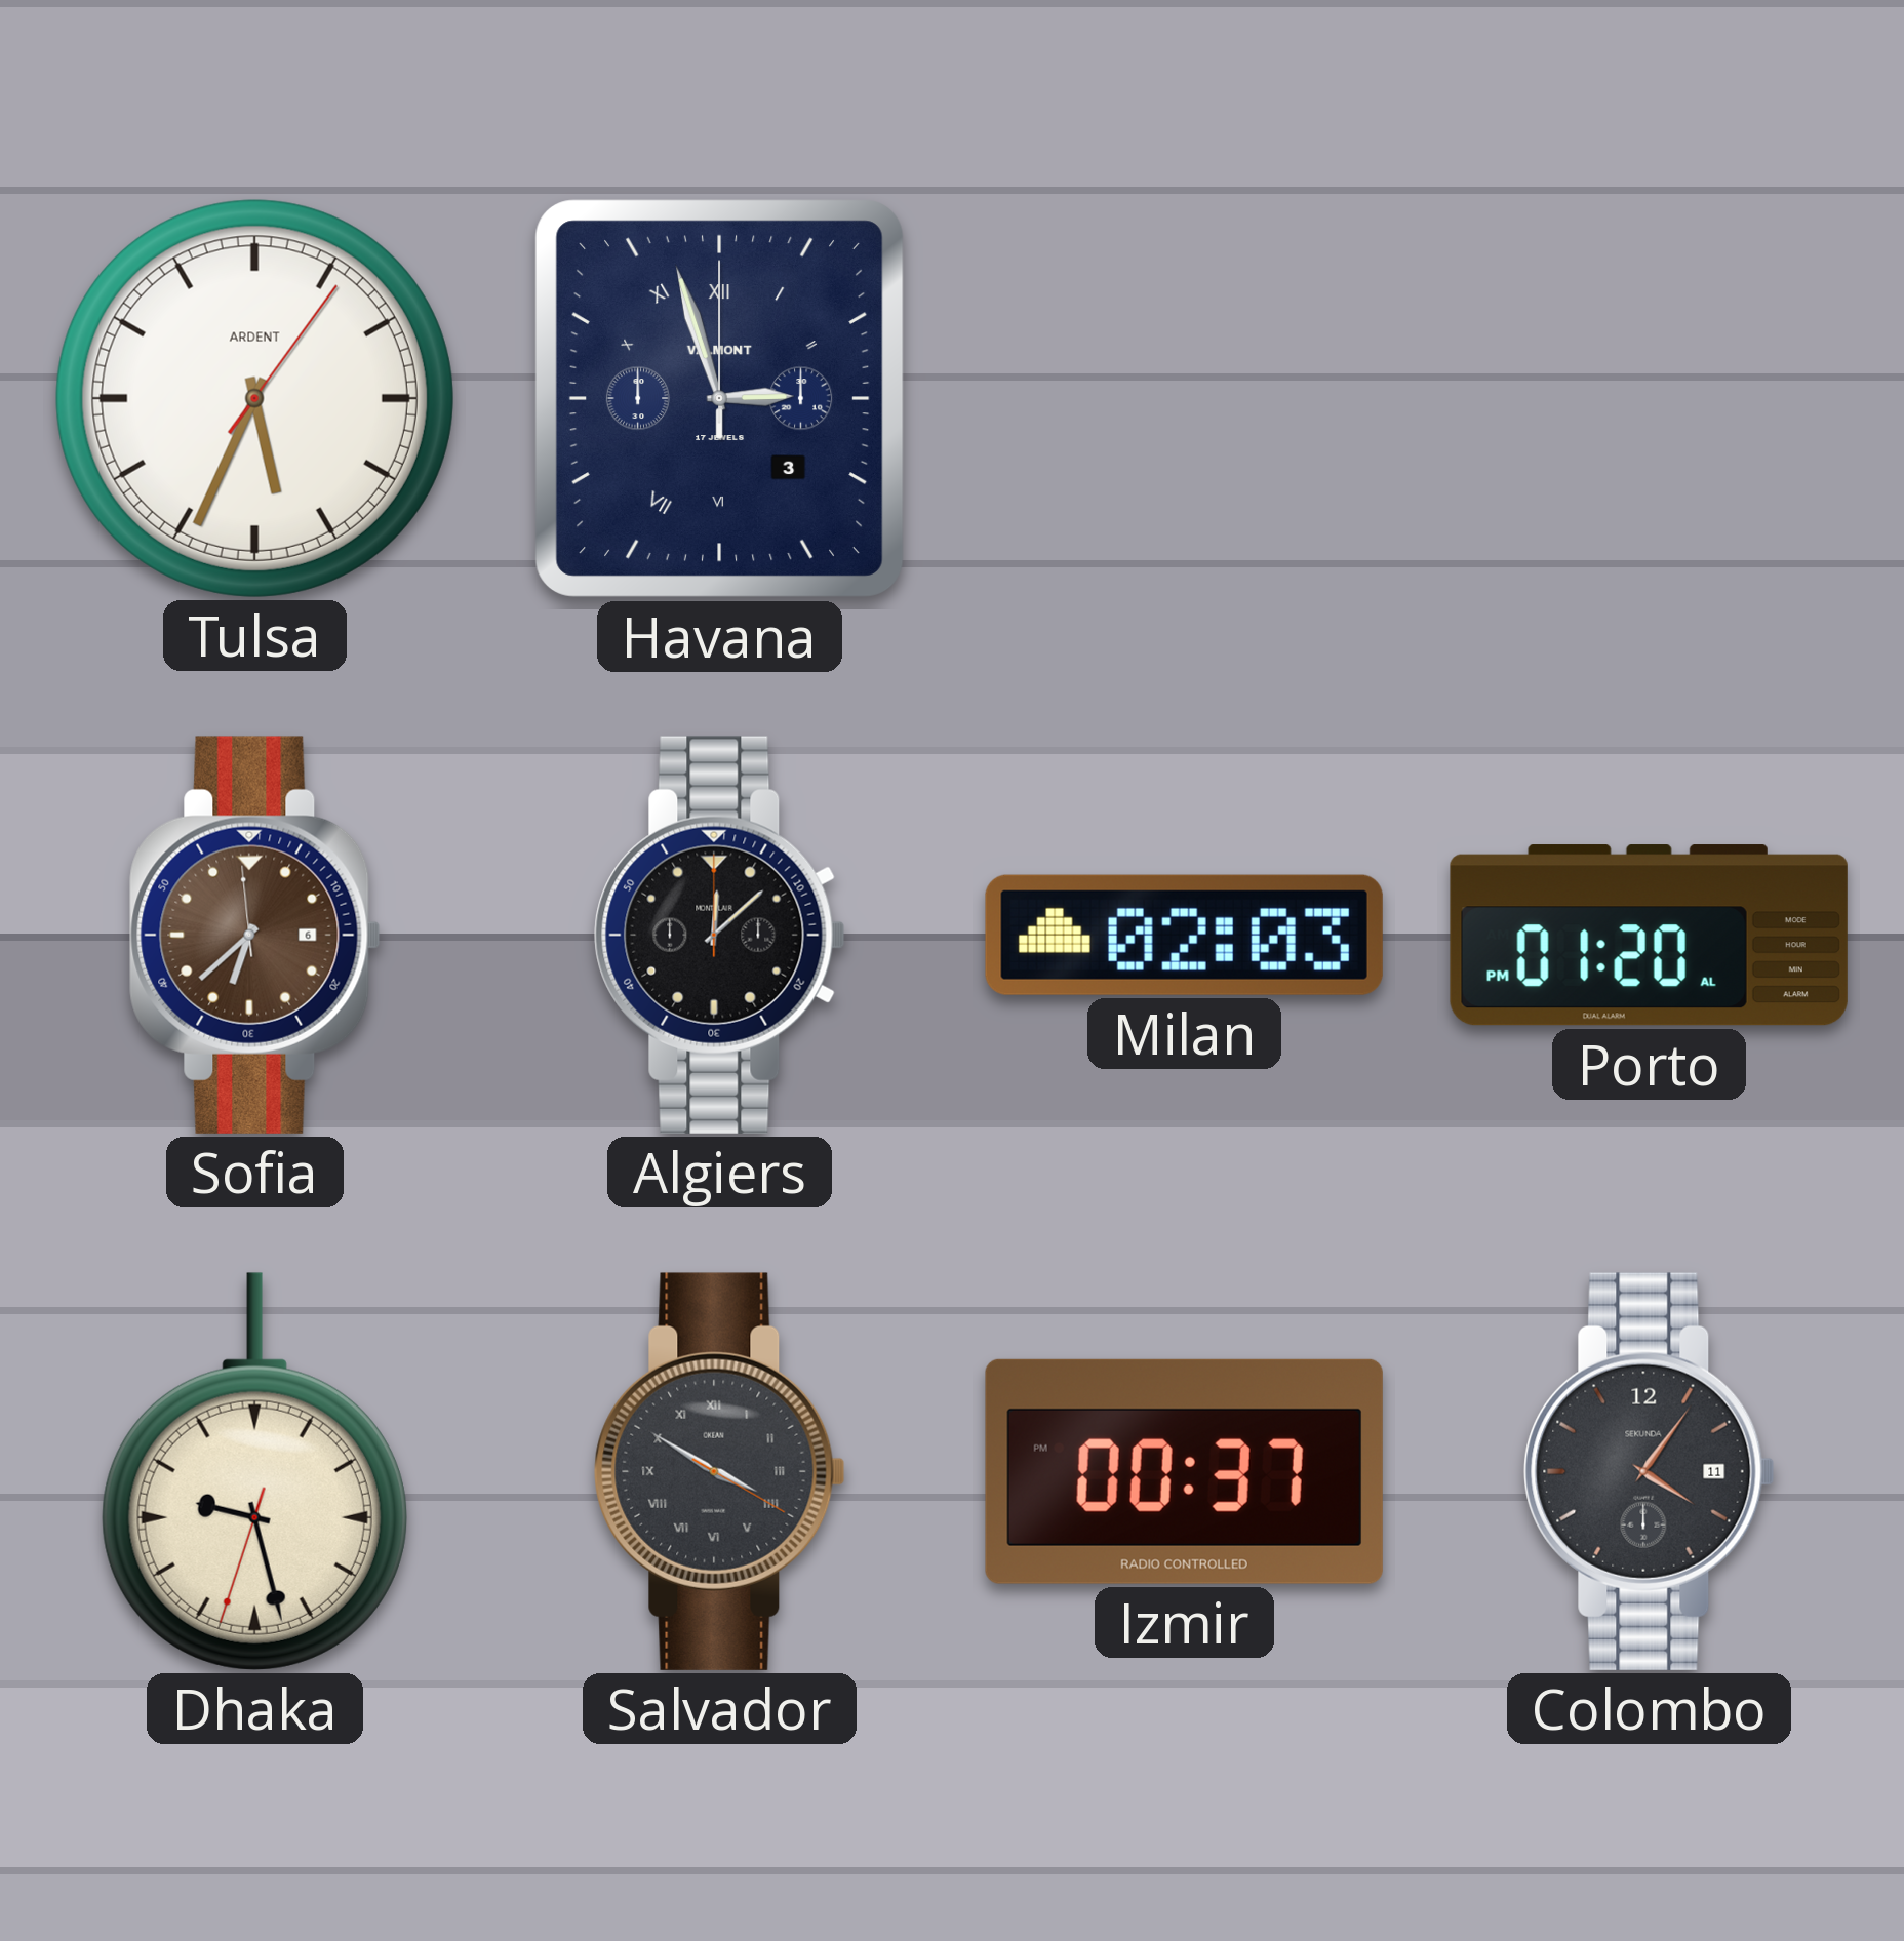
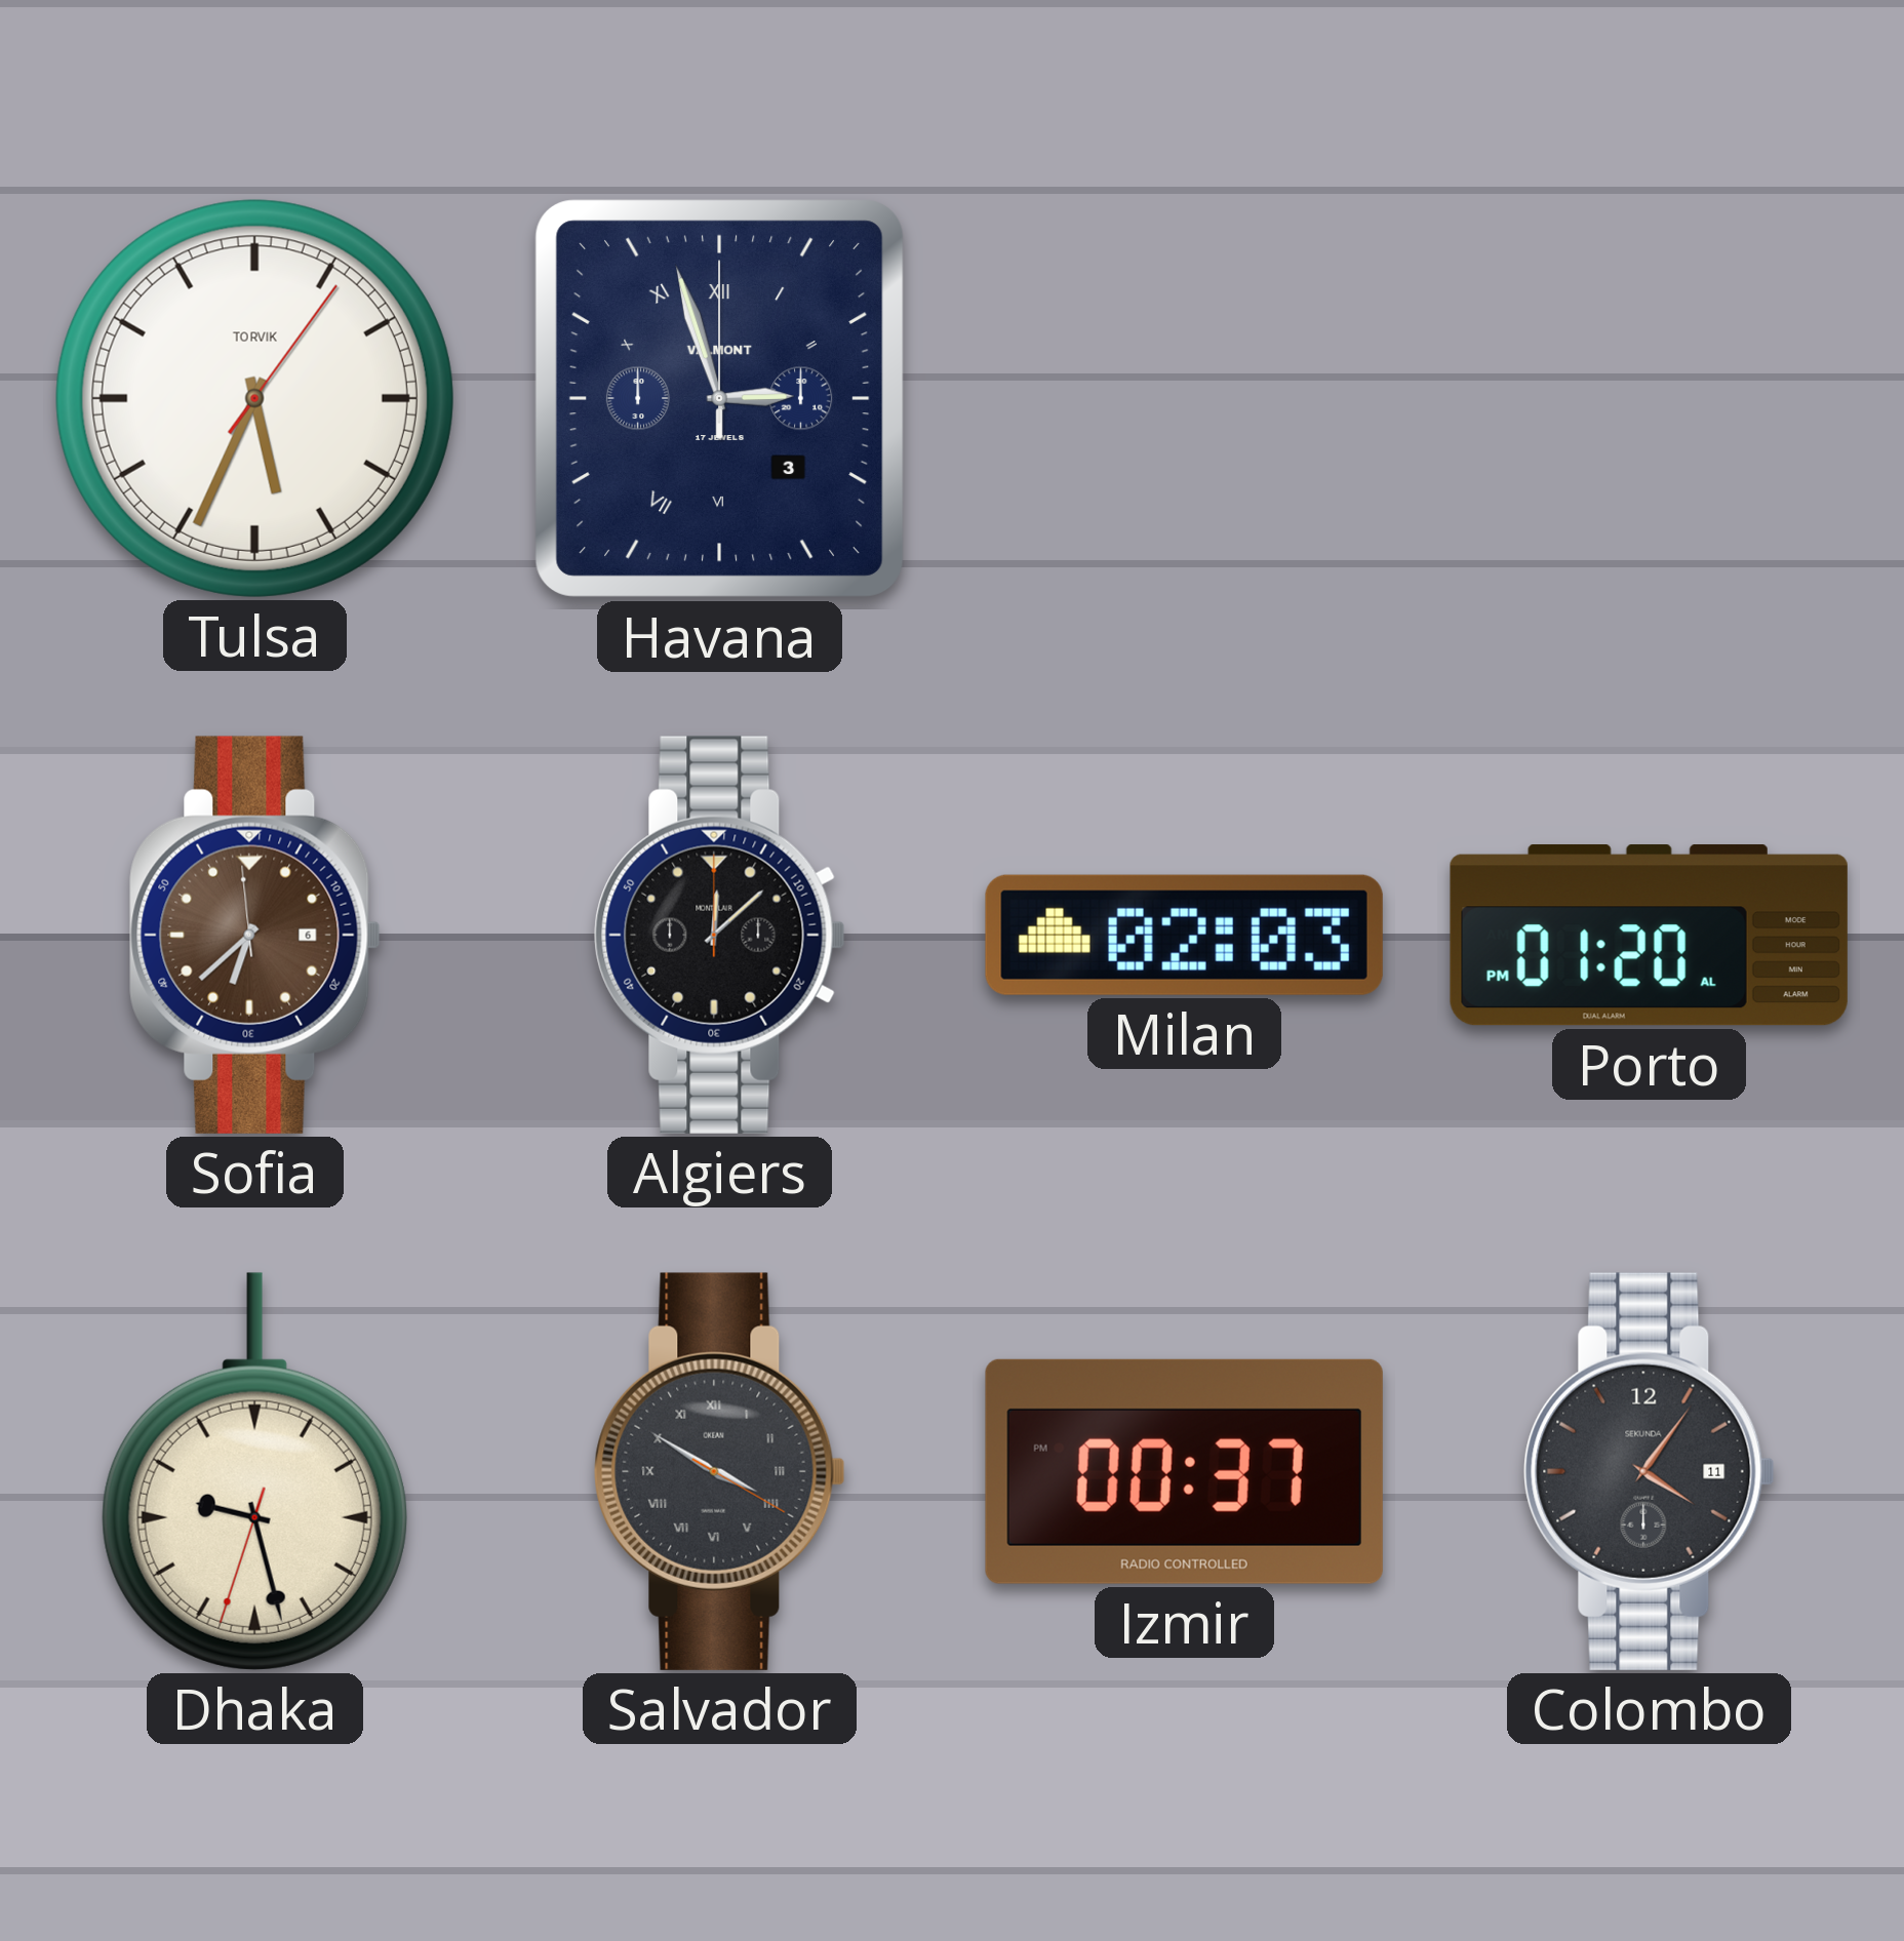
Tulsa brand: ARDENT -> TORVIK (254, 398)
